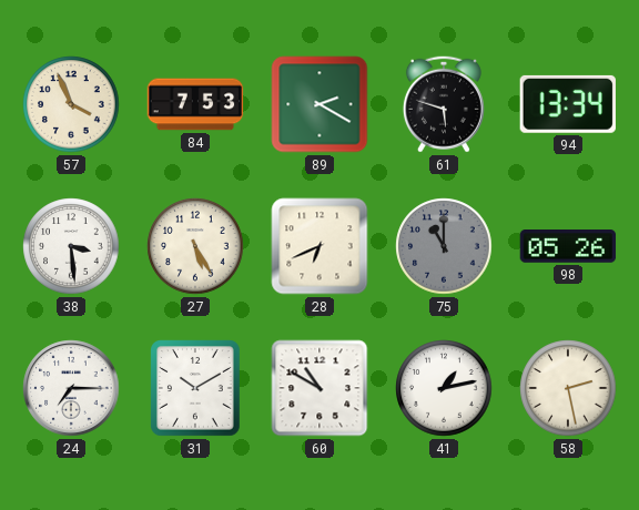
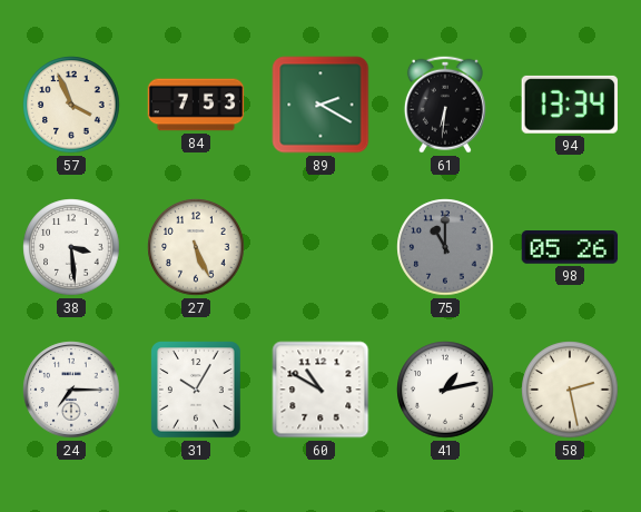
61: 5:48 -> 6:31 (445, 105)
27: 5:25 -> 5:26 (196, 247)
28: 6:41 -> none (319, 246)
31: 10:10 -> 10:05 (197, 391)
